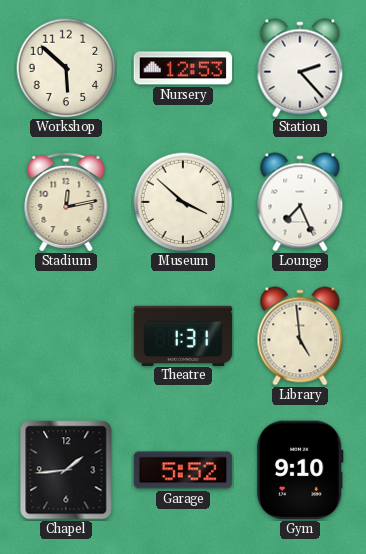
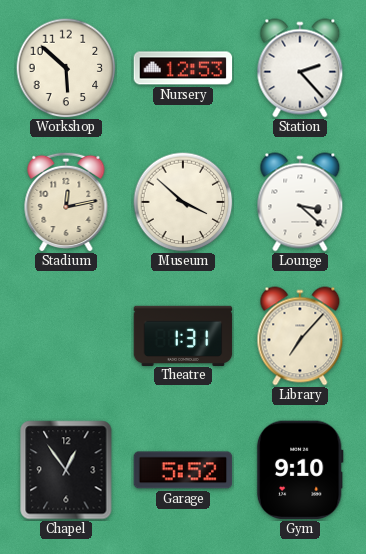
Lounge: 7:26 -> 3:22 (300, 202)
Library: 4:59 -> 7:07 (300, 336)
Chapel: 1:44 -> 12:54 (66, 470)
